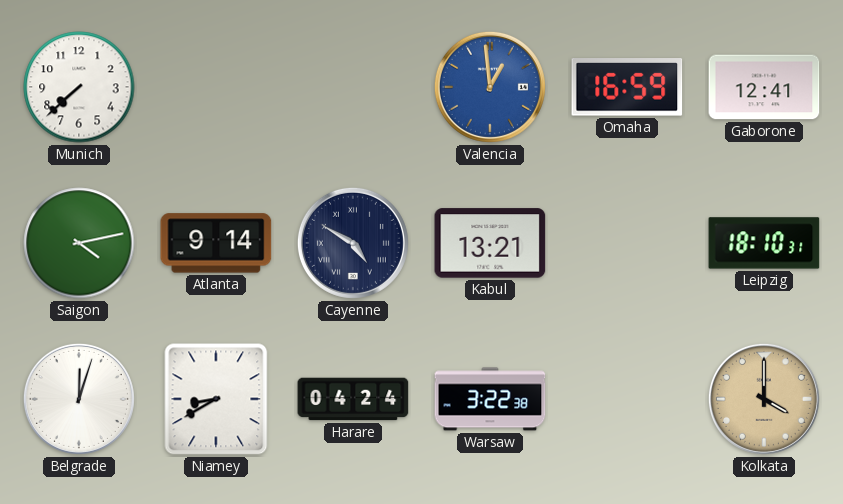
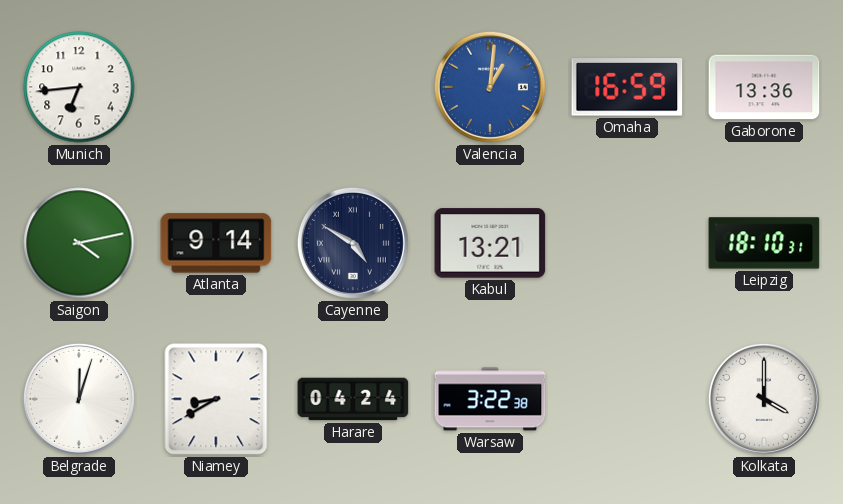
Munich: 7:38 -> 6:44 (79, 87)
Valencia: 12:59 -> 1:01 (490, 87)
Gaborone: 12:41 -> 13:36 (764, 87)
Kolkata dial: champagne -> white (764, 399)
